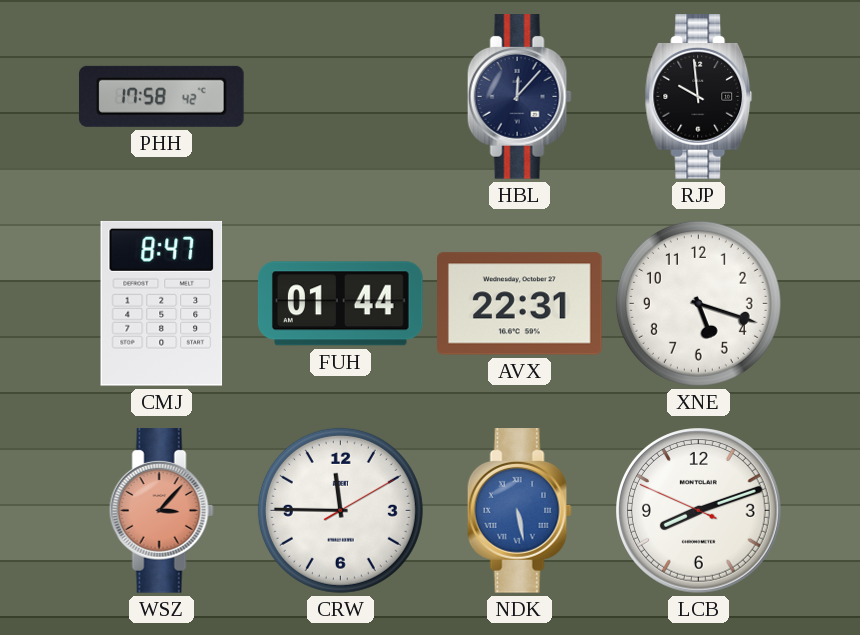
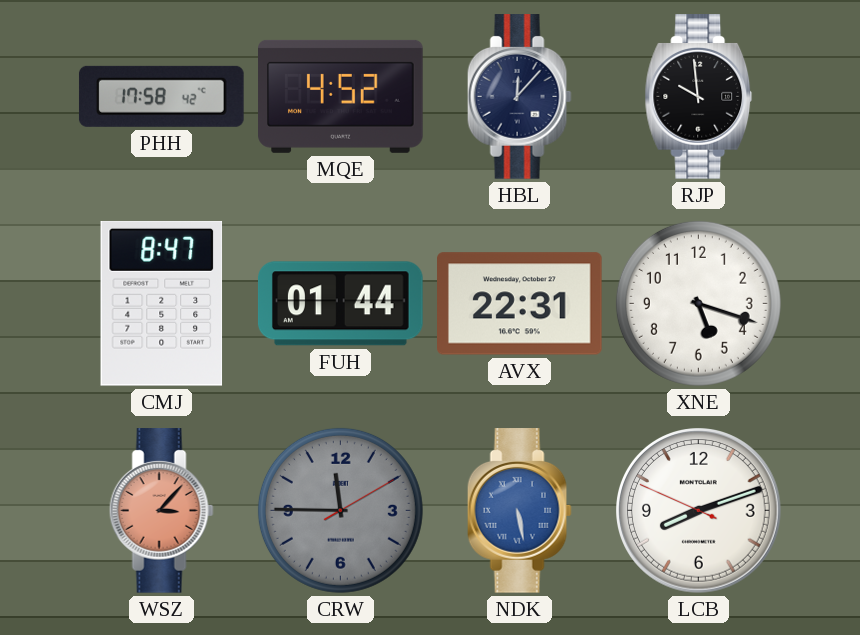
MQE: none -> 4:52 (341, 96)
CRW dial: white -> grey (340, 510)
